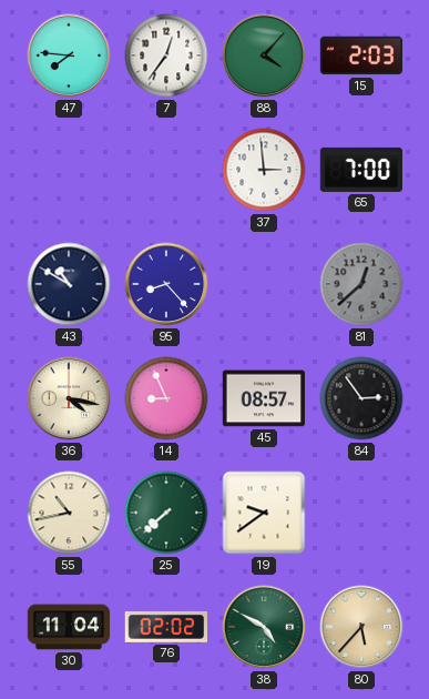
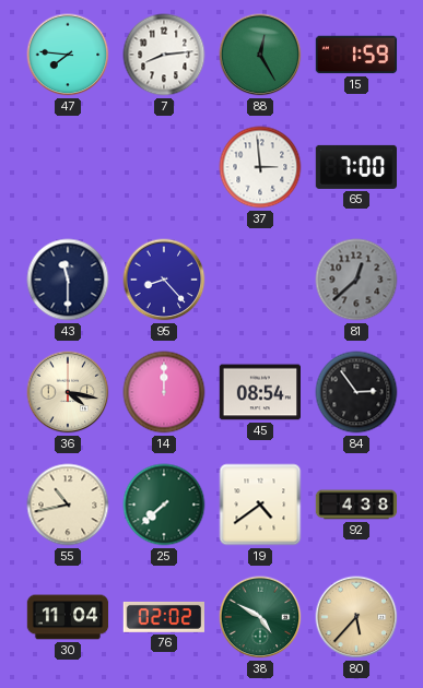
7: 12:36 -> 8:14 (164, 55)
88: 4:07 -> 12:25 (260, 55)
15: 2:03 -> 1:59 (356, 55)
43: 10:50 -> 11:30 (68, 280)
14: 8:56 -> 12:00 (164, 392)
45: 08:57 -> 08:54 (260, 392)
19: 9:39 -> 4:39 (260, 505)
92: none -> 4:38 (356, 505)
